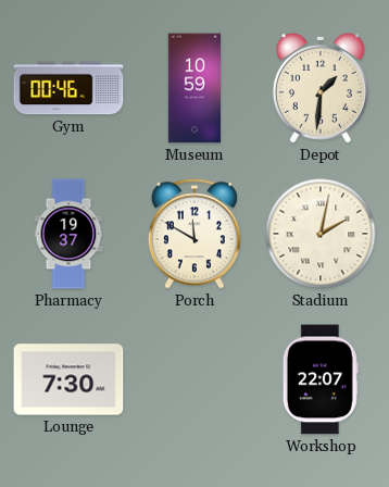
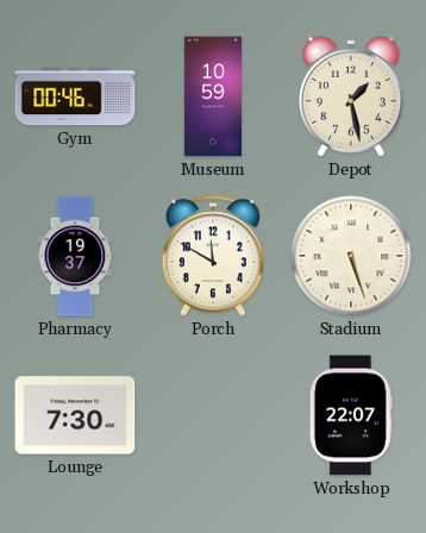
Depot: 1:31 -> 1:28 (351, 96)
Stadium: 2:02 -> 5:27 (351, 256)
